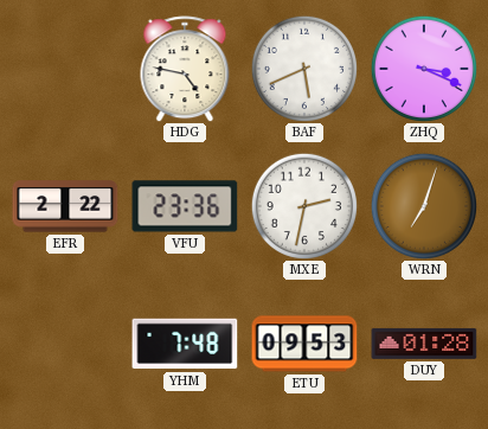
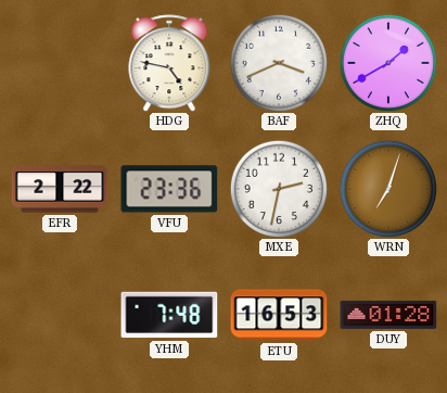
BAF: 5:41 -> 3:41 (278, 62)
ZHQ: 3:19 -> 1:40 (387, 62)
ETU: 09:53 -> 16:53 (279, 315)
